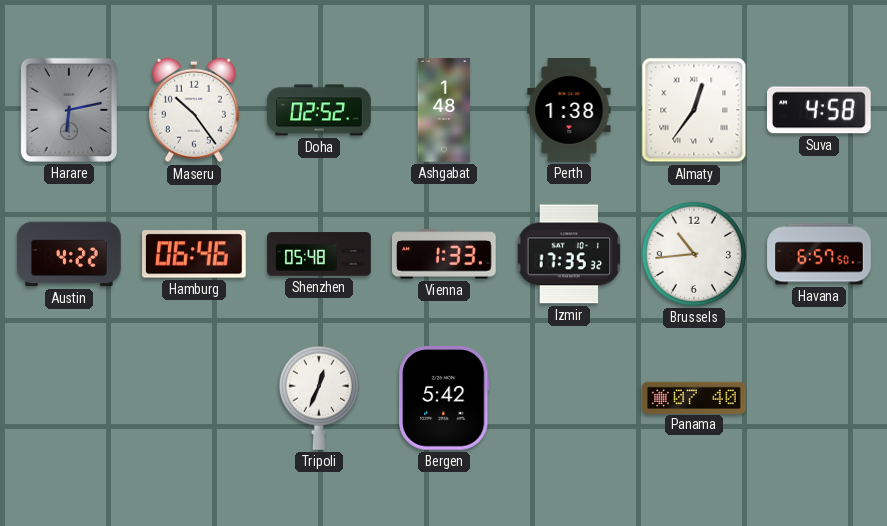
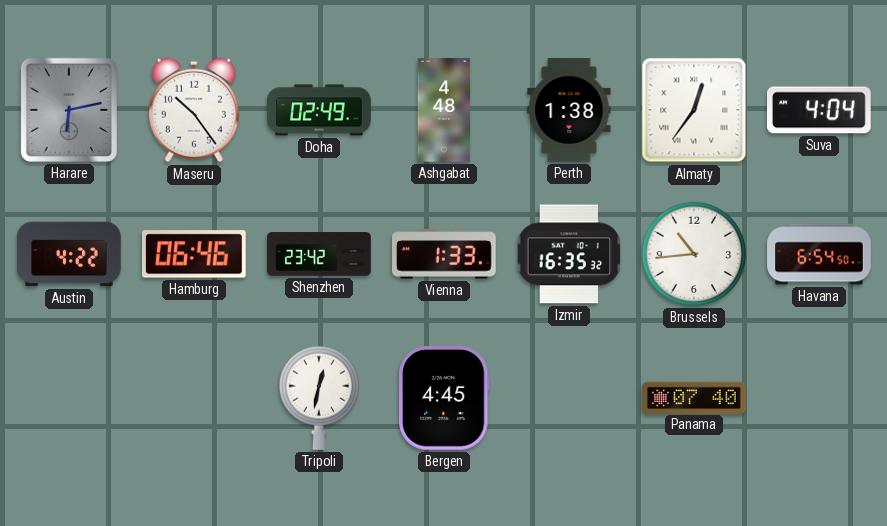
Doha: 02:52 -> 02:49 (319, 110)
Ashgabat: 1:48 -> 4:48 (444, 110)
Suva: 4:58 -> 4:04 (820, 110)
Shenzhen: 05:48 -> 23:42 (319, 254)
Izmir: 17:35 -> 16:35 (569, 254)
Havana: 6:57 -> 6:54 (819, 254)
Tripoli: 12:34 -> 12:32 (319, 398)
Bergen: 5:42 -> 4:45 (444, 398)
